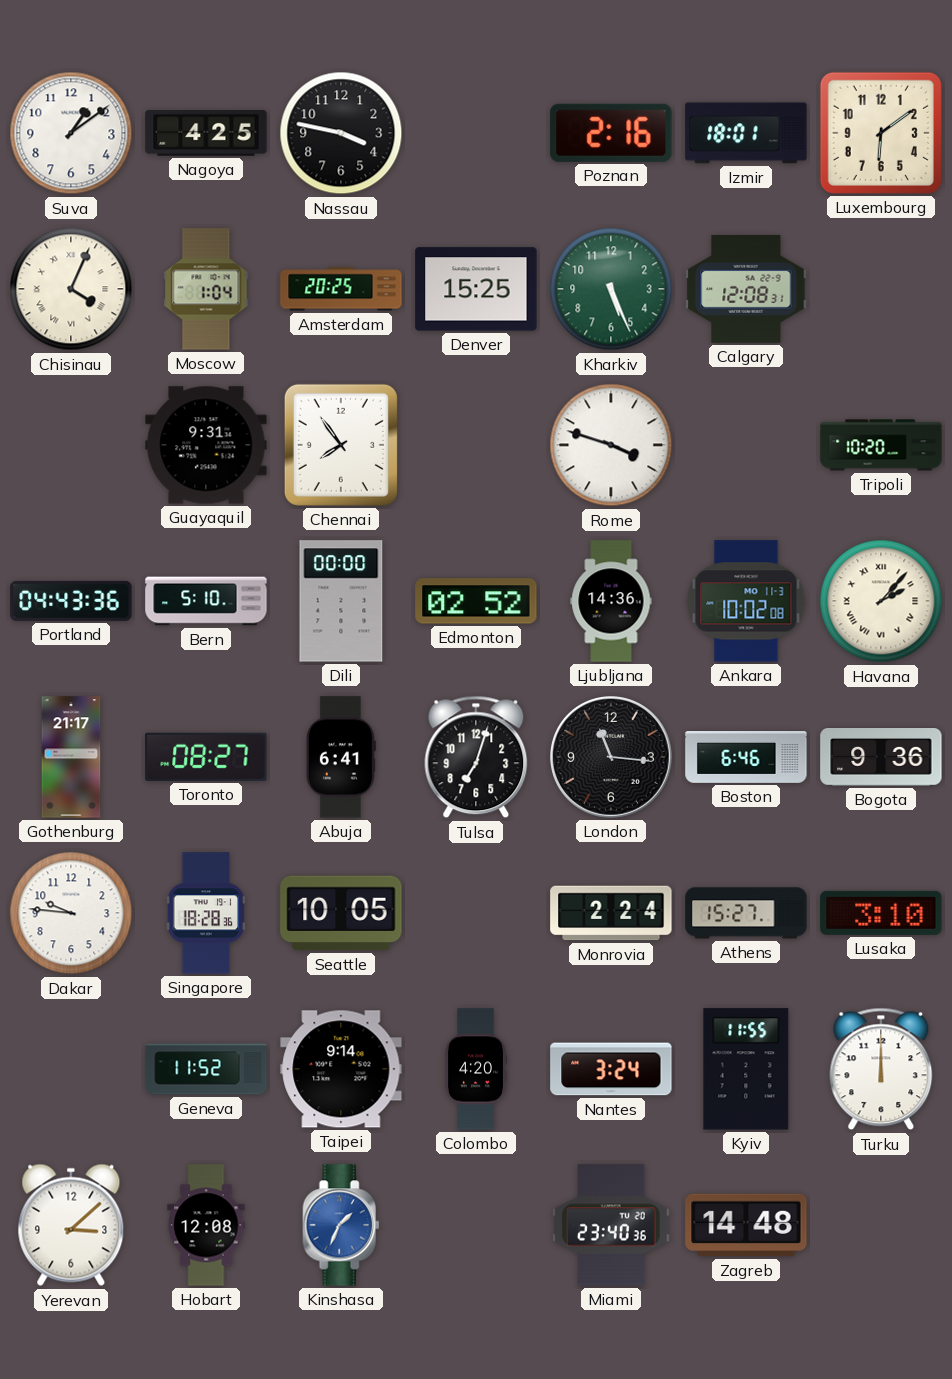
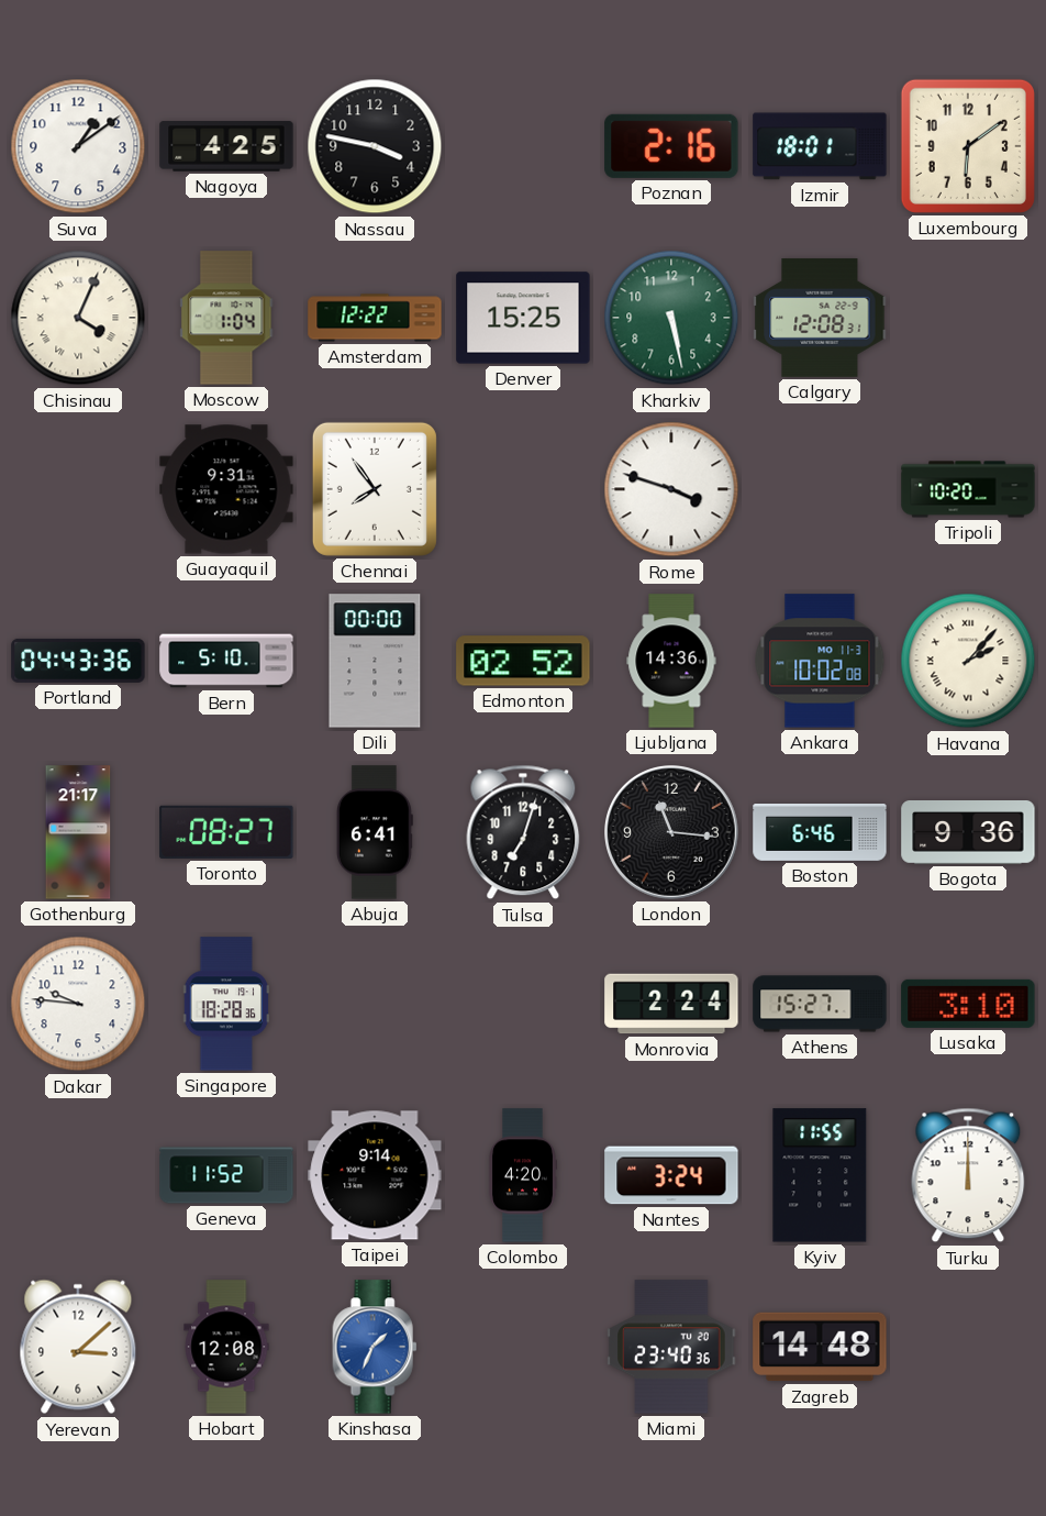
Amsterdam: 20:25 -> 12:22 (375, 318)
Kharkiv: 5:26 -> 5:28 (671, 318)
Seattle: 10:05 -> none (341, 913)
